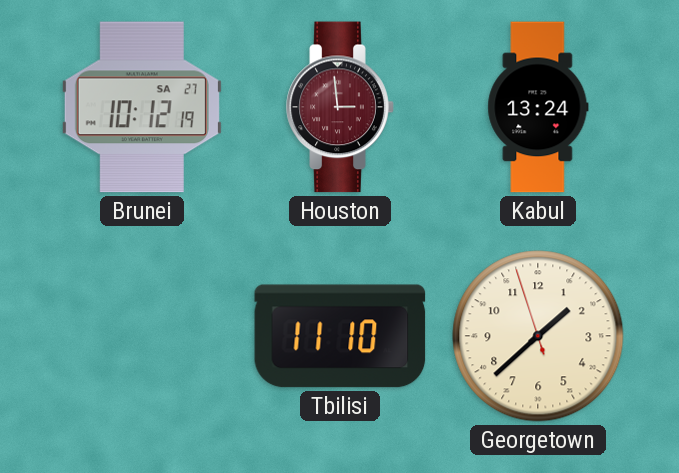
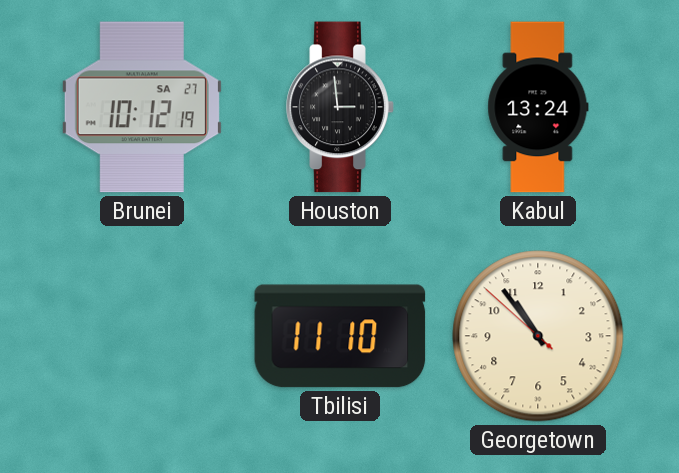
Houston dial: burgundy -> black (340, 107)
Georgetown: 1:37 -> 10:53 (538, 336)
